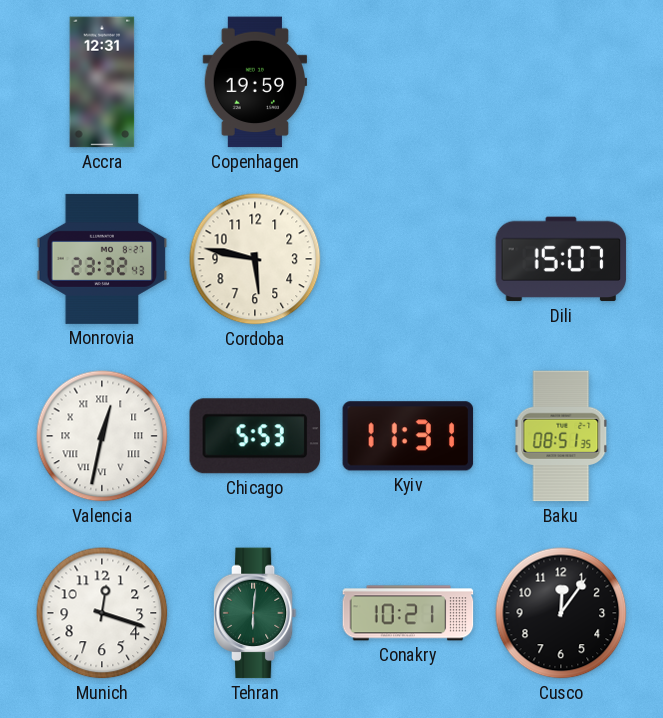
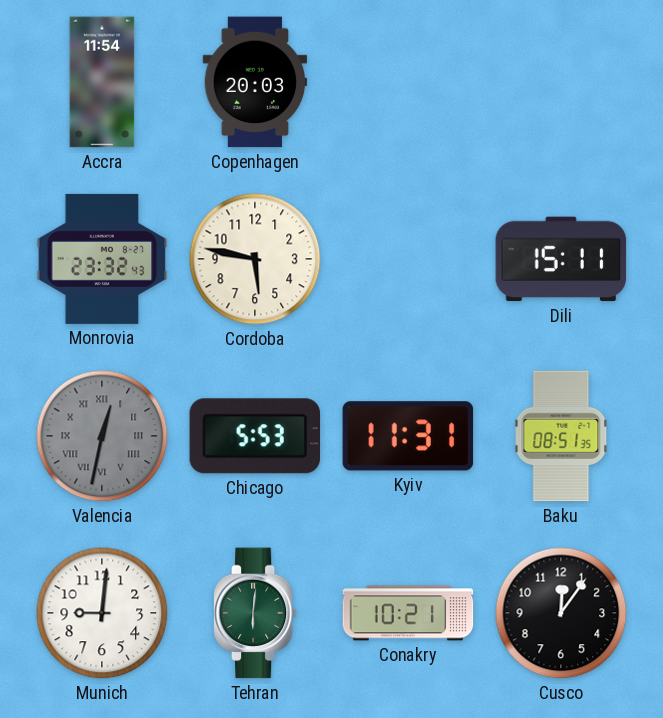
Accra: 12:31 -> 11:54 (102, 82)
Copenhagen: 19:59 -> 20:03 (255, 82)
Dili: 15:07 -> 15:11 (561, 259)
Valencia dial: white -> grey (102, 436)
Munich: 12:18 -> 9:01 (102, 613)
